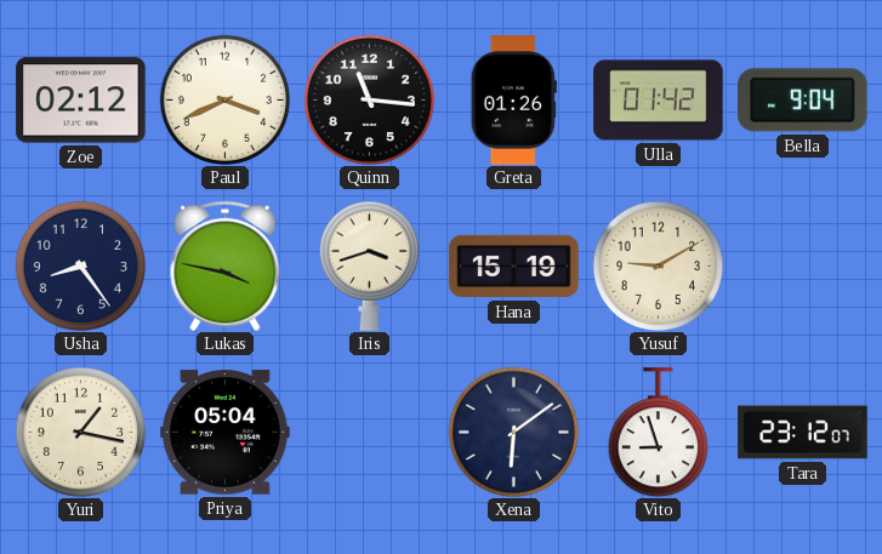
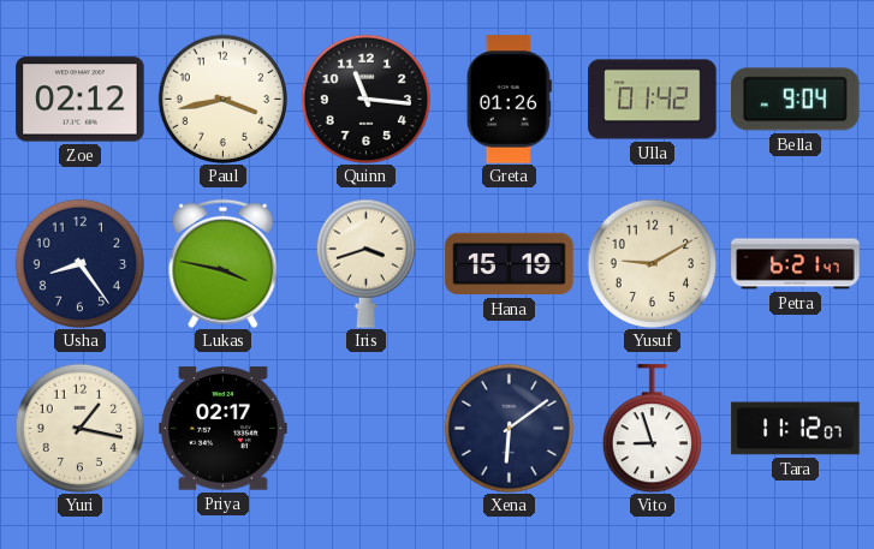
Paul: 3:41 -> 3:43 (222, 99)
Petra: none -> 6:21 (796, 264)
Priya: 05:04 -> 02:17 (224, 429)
Tara: 23:12 -> 11:12 (796, 429)
